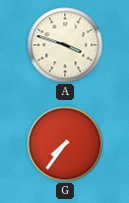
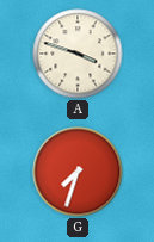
G: 7:36 -> 7:33 (78, 172)
